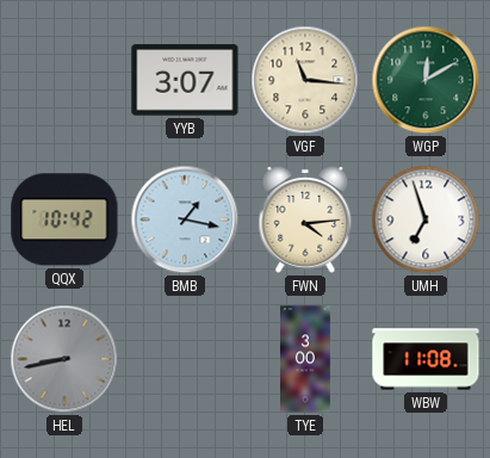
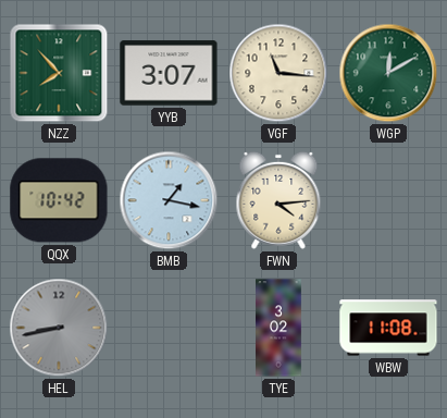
NZZ: none -> 7:53 (59, 73)
UMH: 6:57 -> none (426, 219)
TYE: 3:00 -> 3:02 (278, 328)
